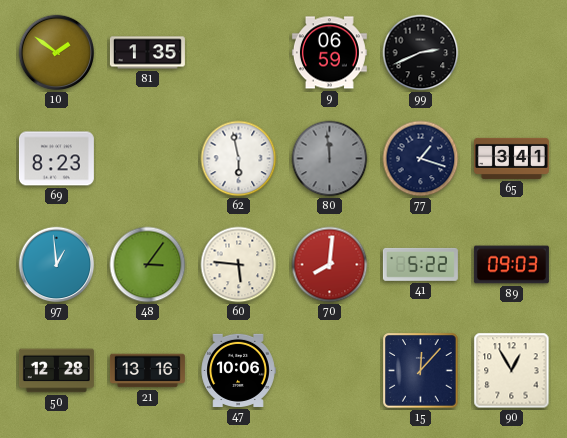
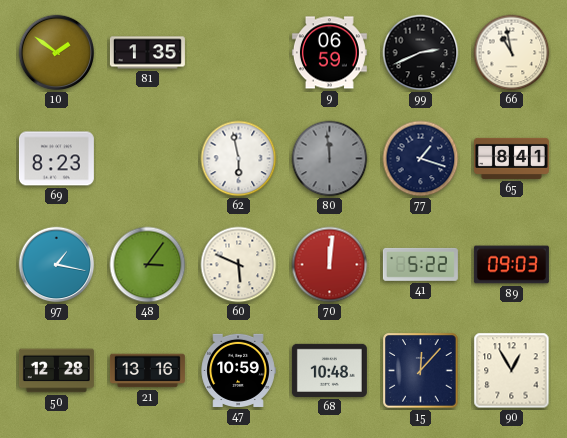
66: none -> 10:58 (512, 53)
65: 3:41 -> 8:41 (511, 158)
97: 12:59 -> 1:17 (57, 265)
60: 5:46 -> 5:49 (239, 265)
70: 8:01 -> 12:01 (330, 265)
47: 10:06 -> 10:59 (238, 370)
68: none -> 10:48 (329, 370)
